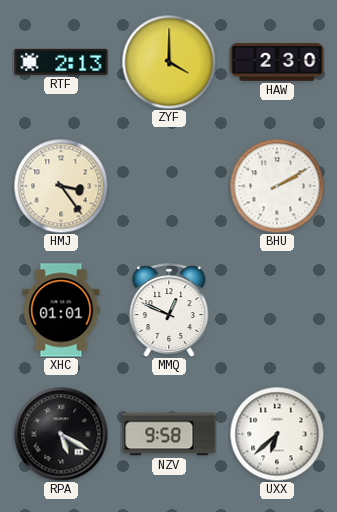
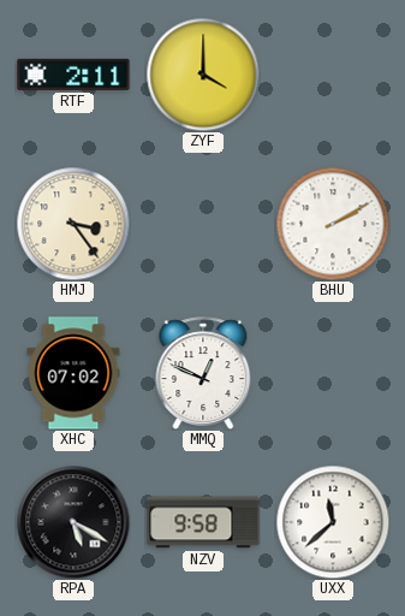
RTF: 2:13 -> 2:11 (73, 75)
HAW: 2:30 -> none (277, 62)
XHC: 01:01 -> 07:02 (73, 373)
UXX: 6:38 -> 11:38 (333, 522)
